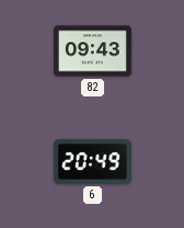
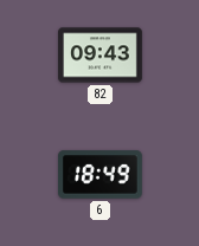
6: 20:49 -> 18:49 (101, 175)
